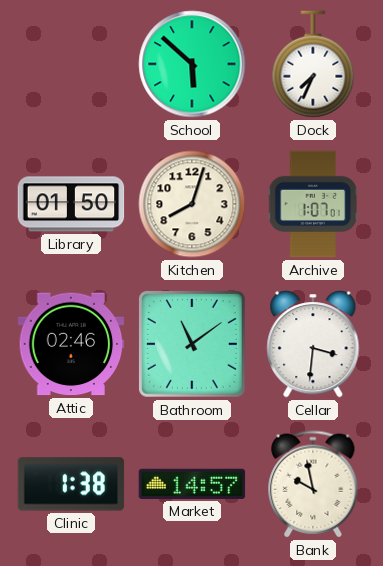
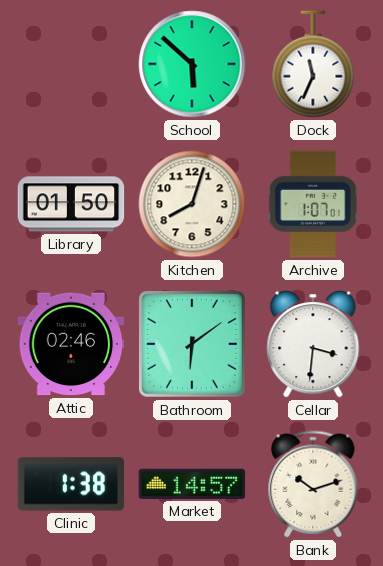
Dock: 7:34 -> 11:34 (313, 64)
Bathroom: 11:09 -> 6:09 (193, 345)
Bank: 9:58 -> 10:12 (313, 484)
